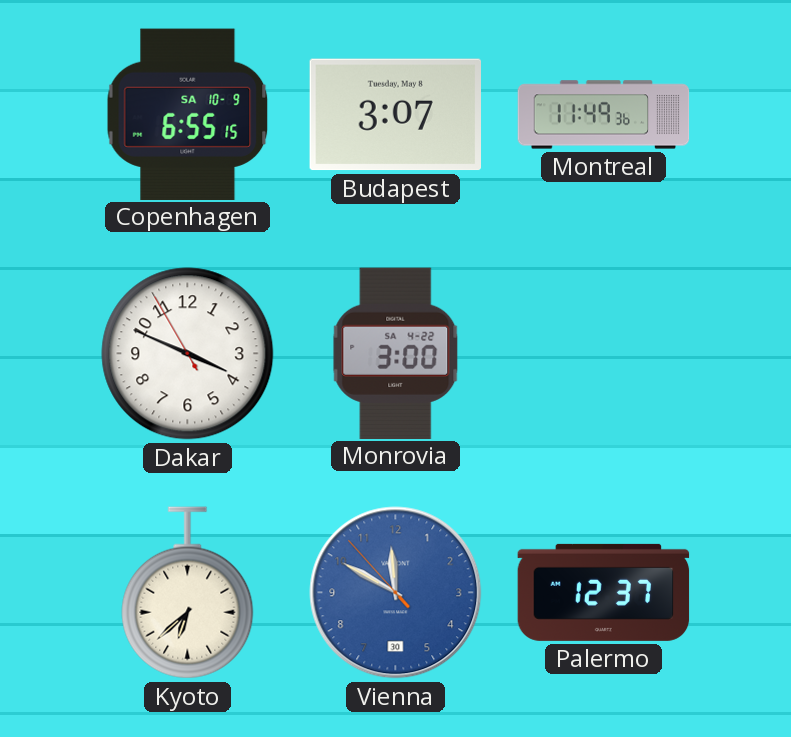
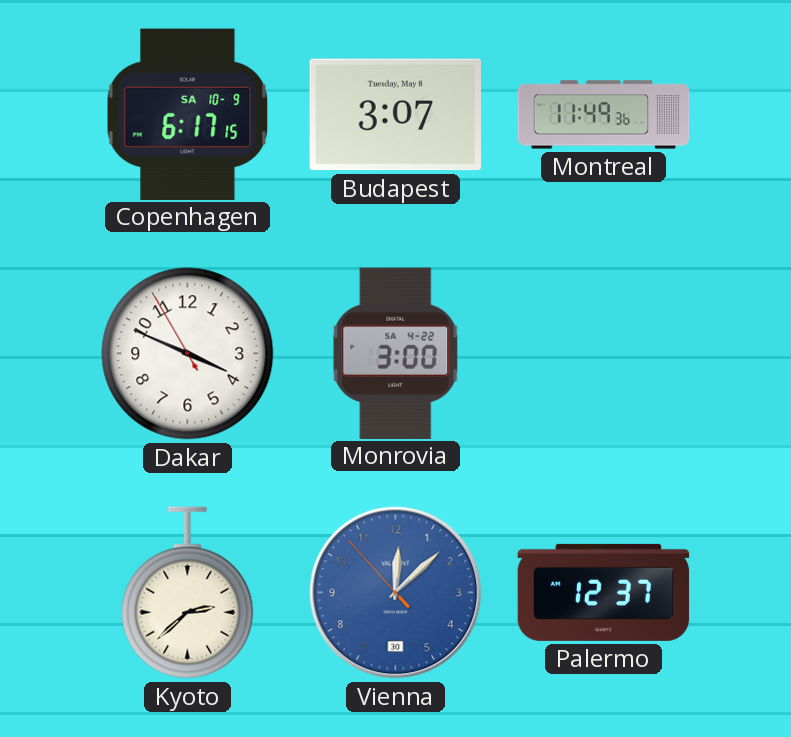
Copenhagen: 6:55 -> 6:17 (188, 114)
Kyoto: 6:38 -> 2:38 (188, 593)
Vienna: 11:49 -> 12:07 (396, 593)
